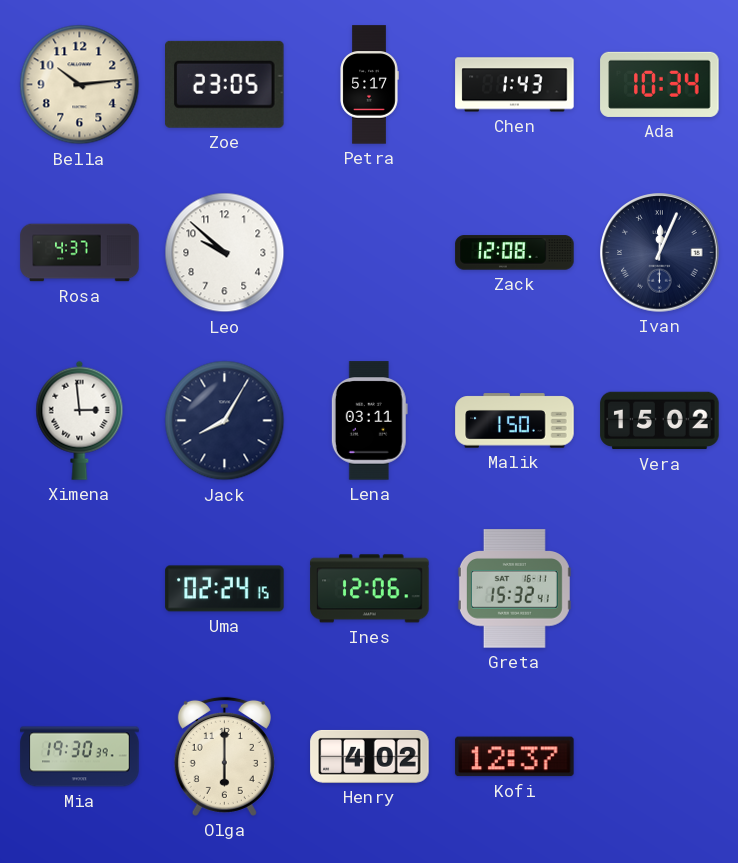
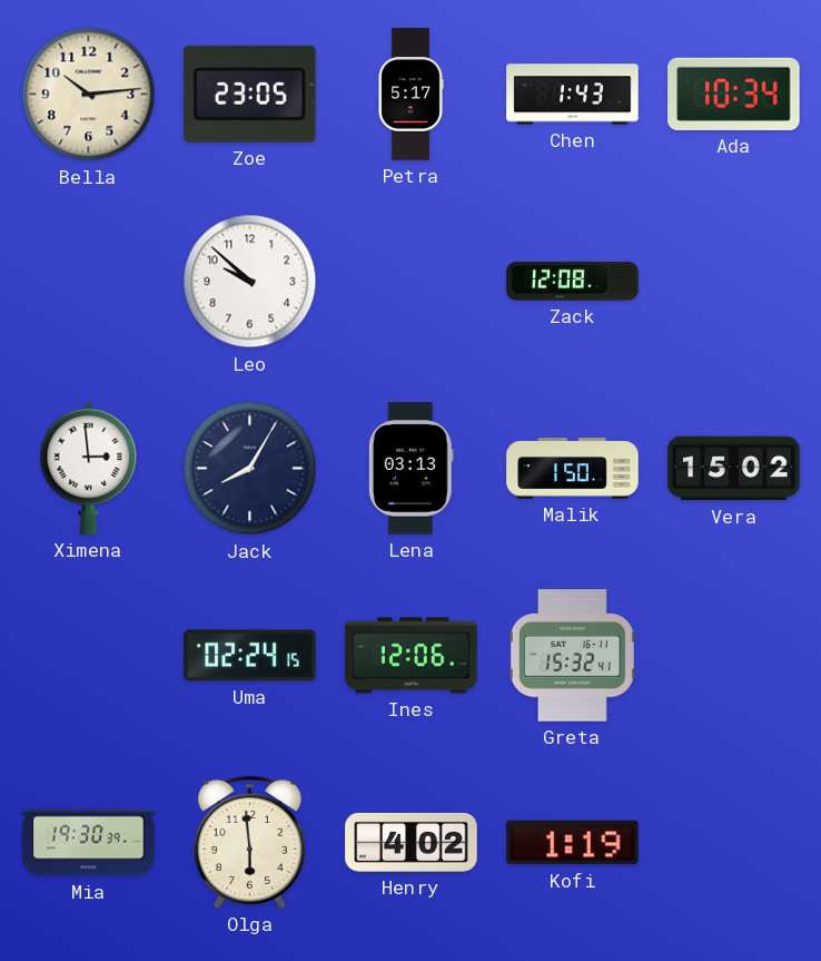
Rosa: 4:37 -> none (80, 253)
Ivan: 12:04 -> none (660, 253)
Lena: 03:11 -> 03:13 (410, 469)
Olga: 6:00 -> 5:59 (249, 842)
Kofi: 12:37 -> 1:19 (573, 843)
